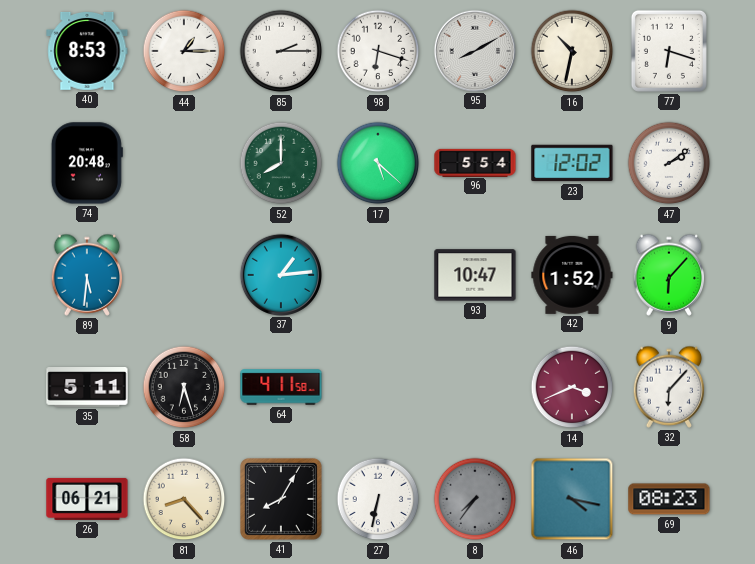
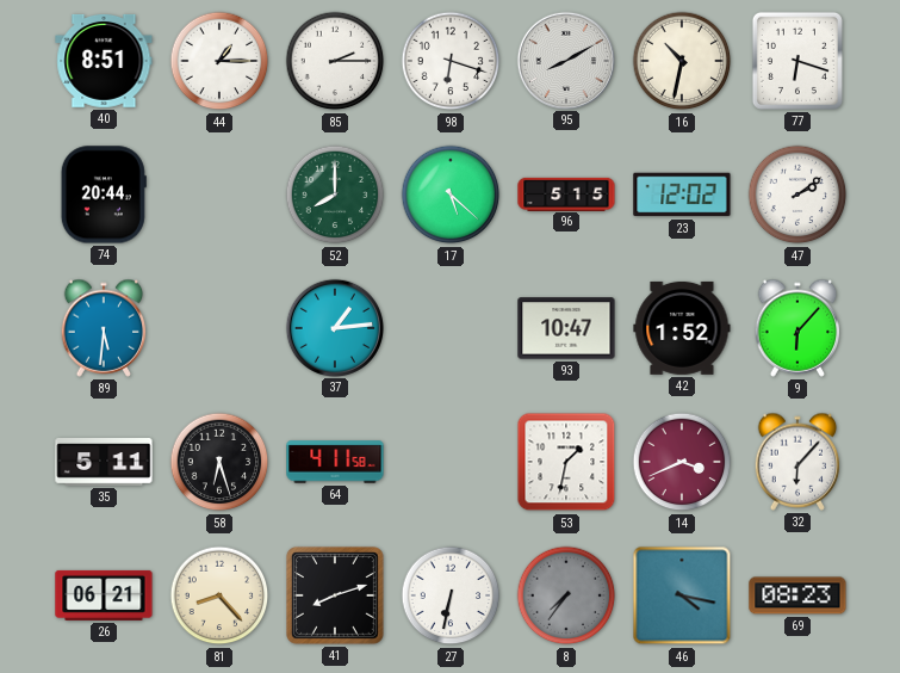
40: 8:53 -> 8:51 (104, 61)
74: 20:48 -> 20:44 (104, 195)
96: 5:54 -> 5:15 (566, 193)
53: none -> 1:32 (566, 462)
41: 8:05 -> 8:12 (335, 595)
